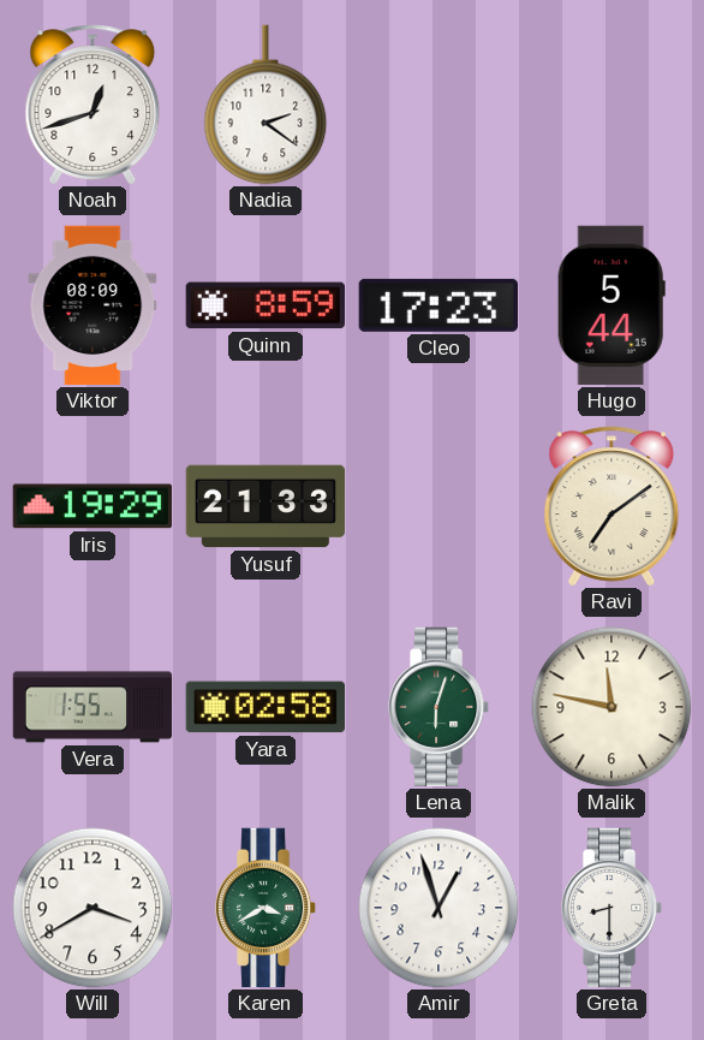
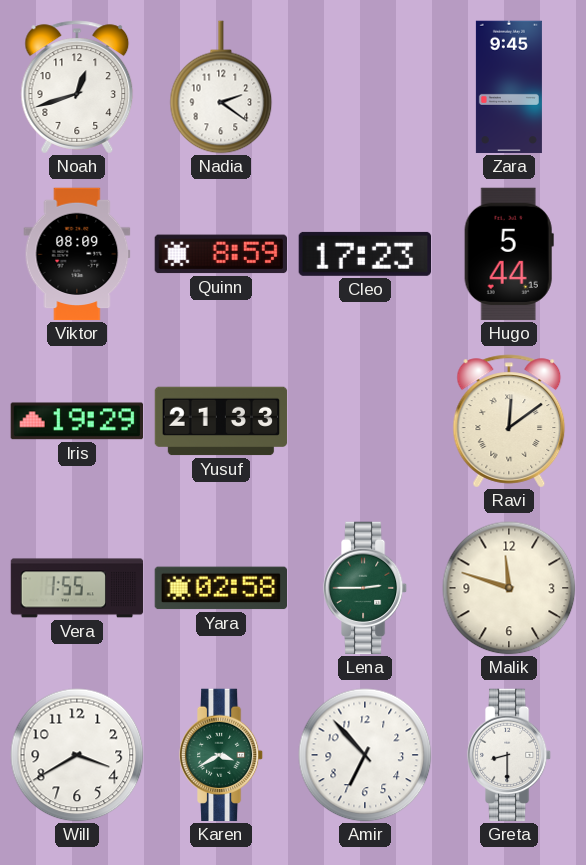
Zara: none -> 9:45 (509, 87)
Ravi: 7:09 -> 12:09 (509, 421)
Lena: 6:03 -> 2:45 (365, 588)
Malik: 11:47 -> 11:48 (509, 588)
Amir: 12:57 -> 6:53 (365, 755)
